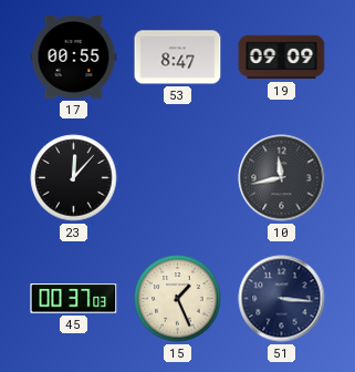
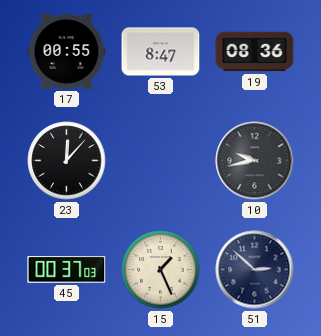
19: 09:09 -> 08:36 (255, 52)
10: 11:43 -> 9:43 (255, 161)
51: 3:16 -> 2:52 (255, 270)
